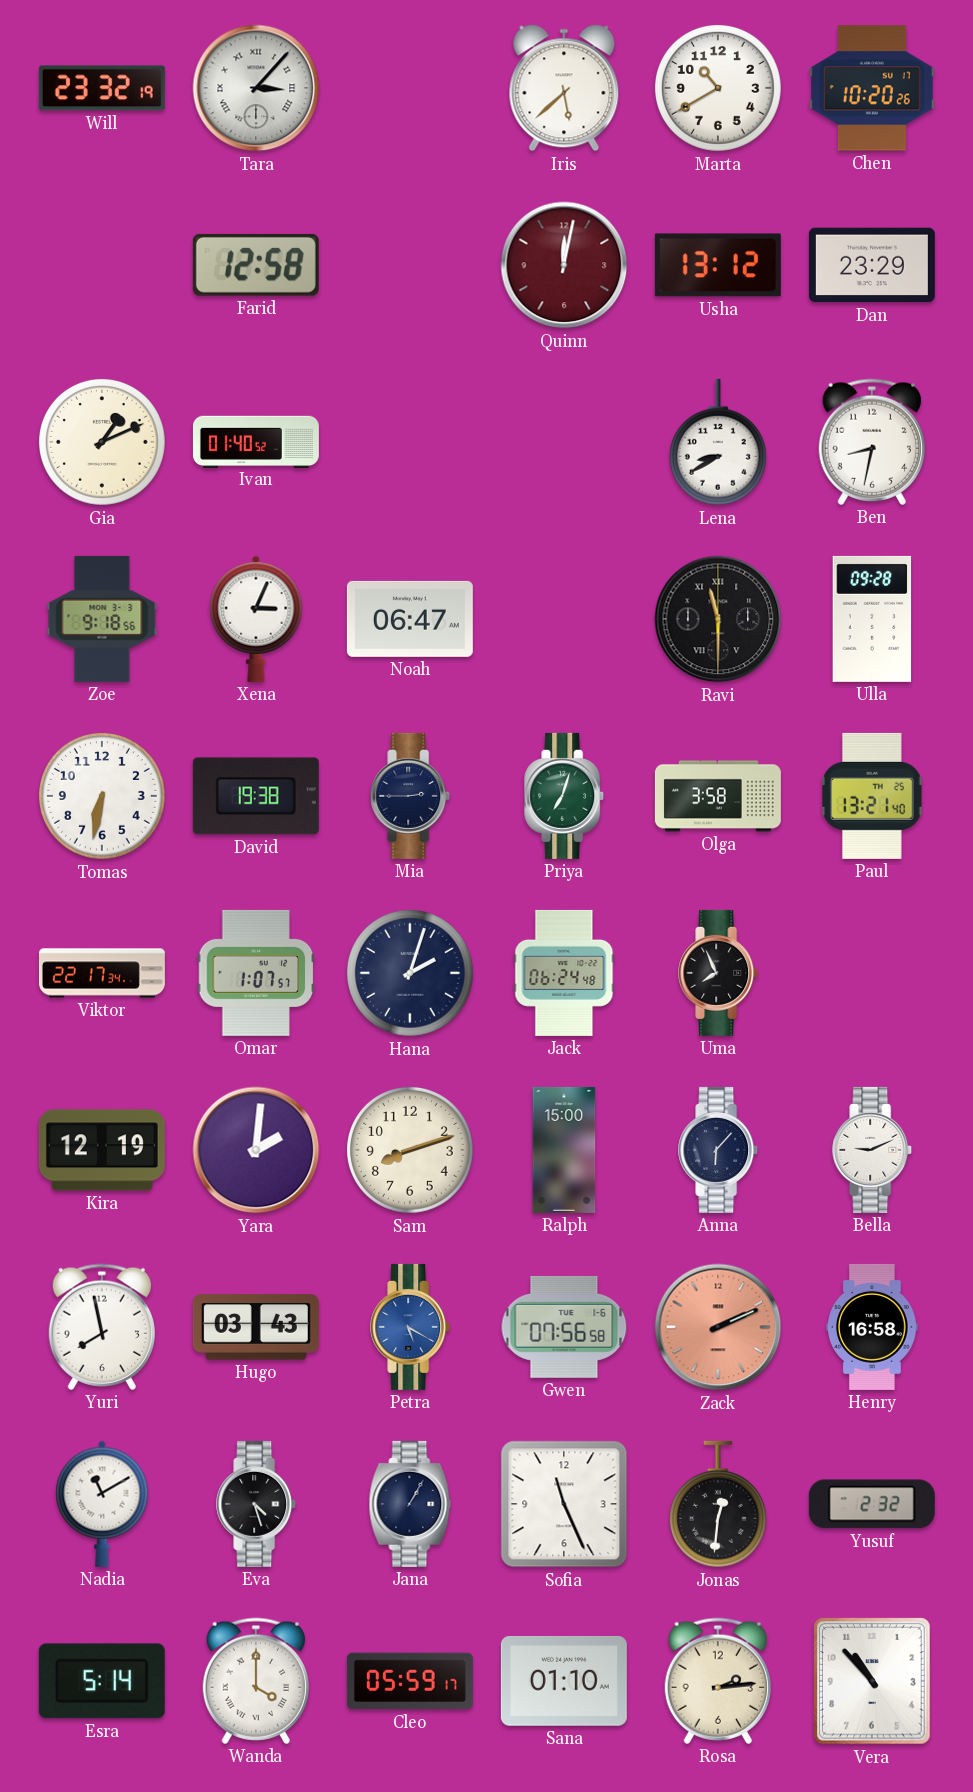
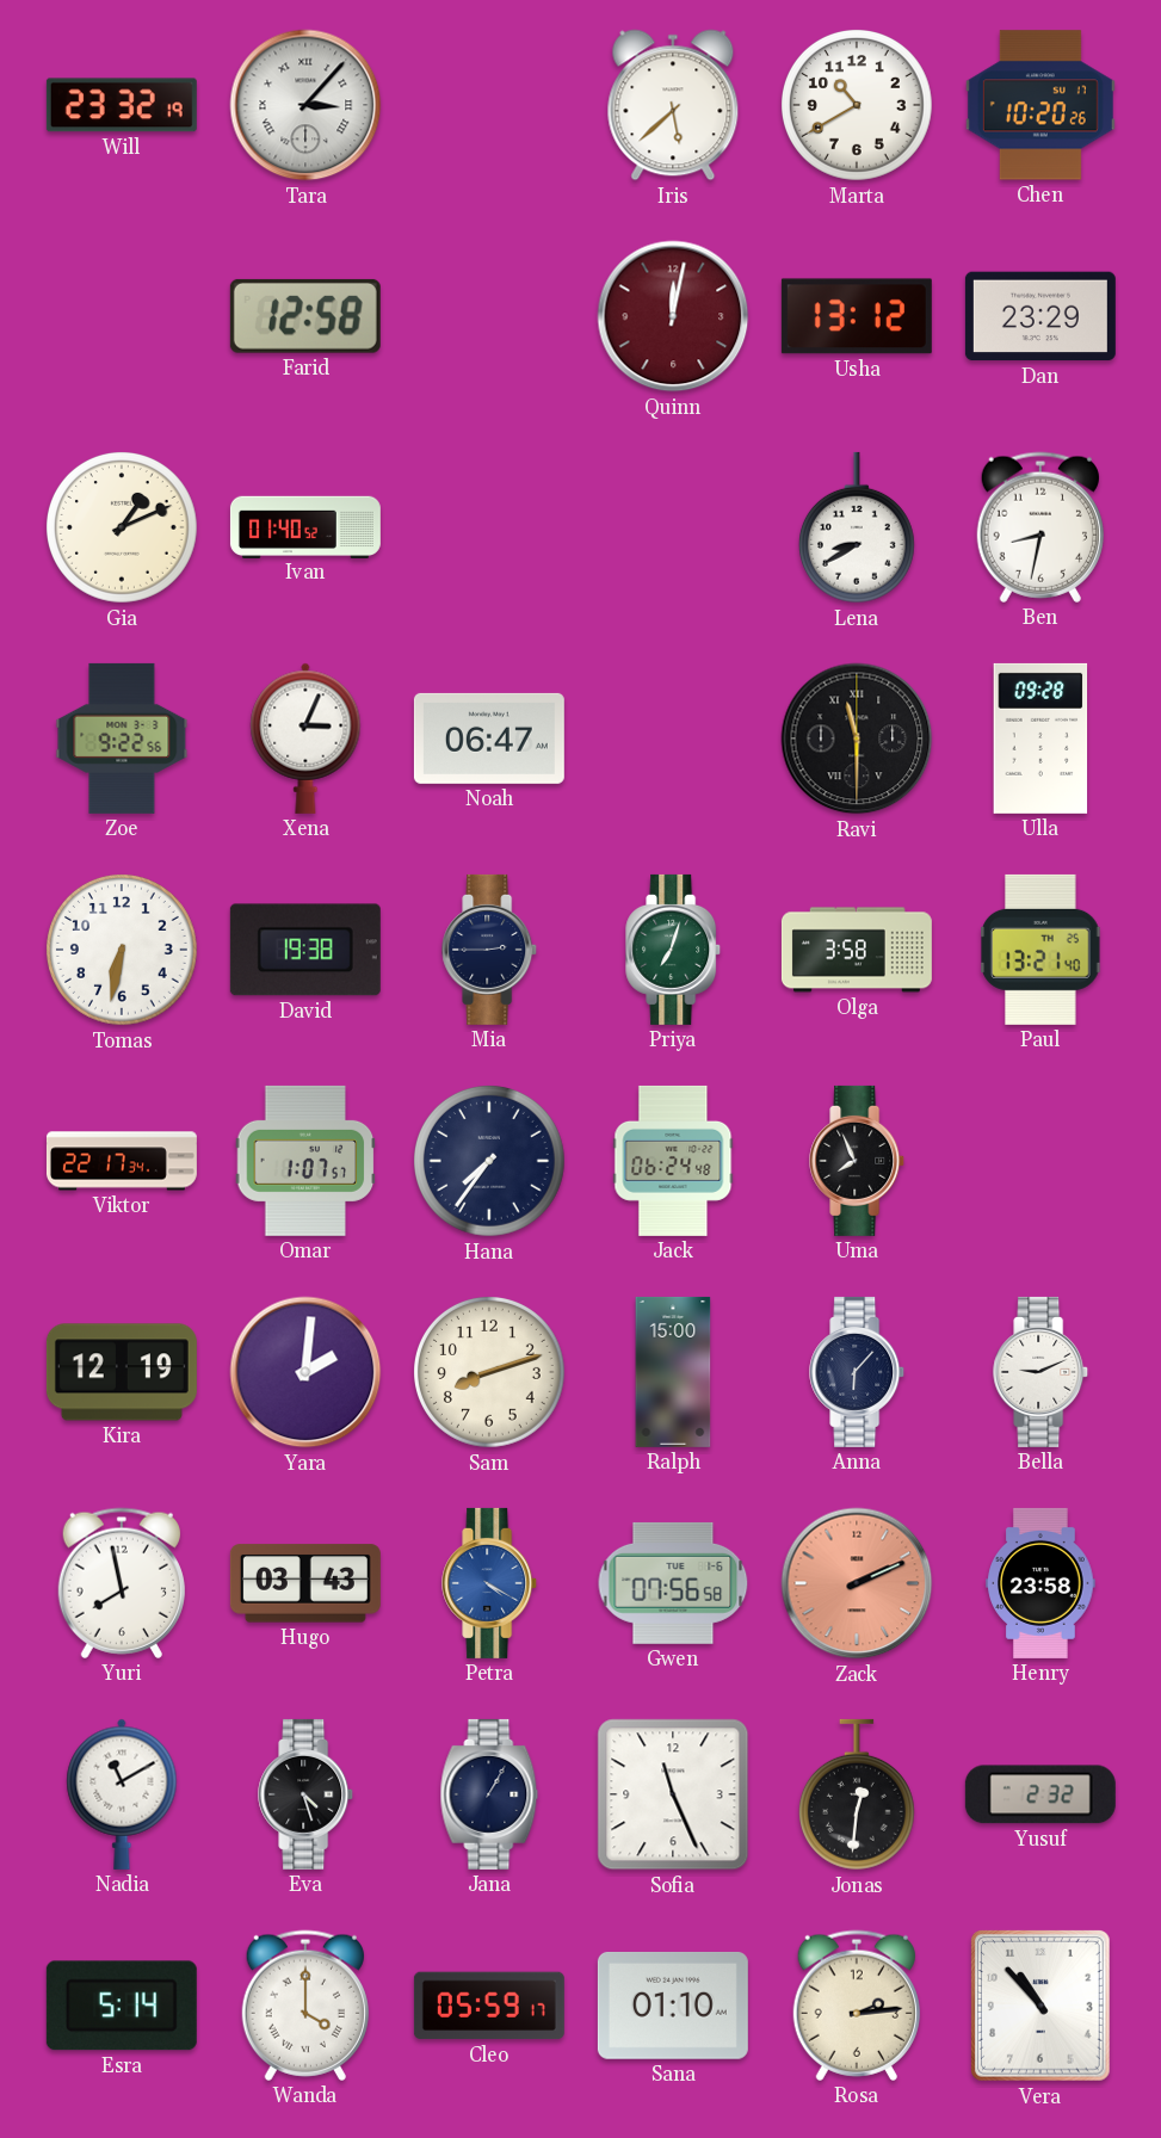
Zoe: 9:18 -> 9:22 (122, 739)
Hana: 2:03 -> 7:36 (490, 1162)
Petra: 5:20 -> 4:20 (490, 1583)
Henry: 16:58 -> 23:58 (1040, 1583)
